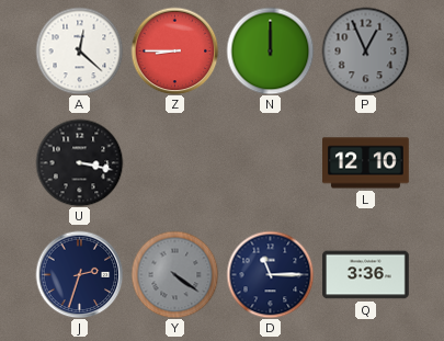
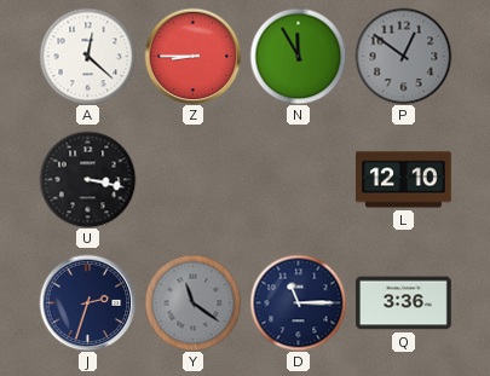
N: 12:00 -> 11:55 (298, 56)
P: 12:56 -> 12:51 (403, 56)
Y: 4:21 -> 11:21 (192, 302)
